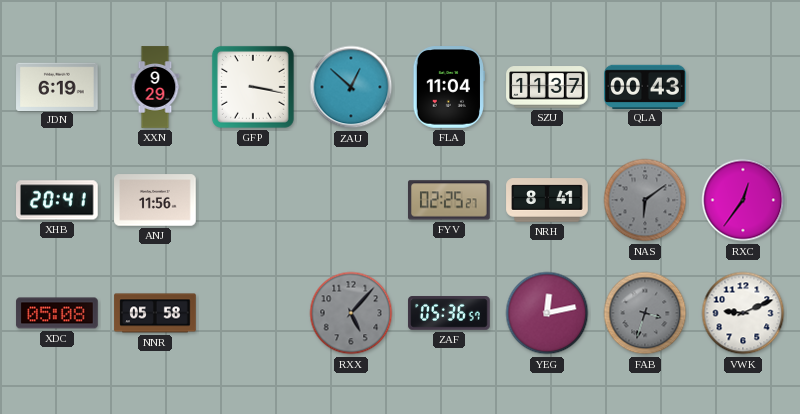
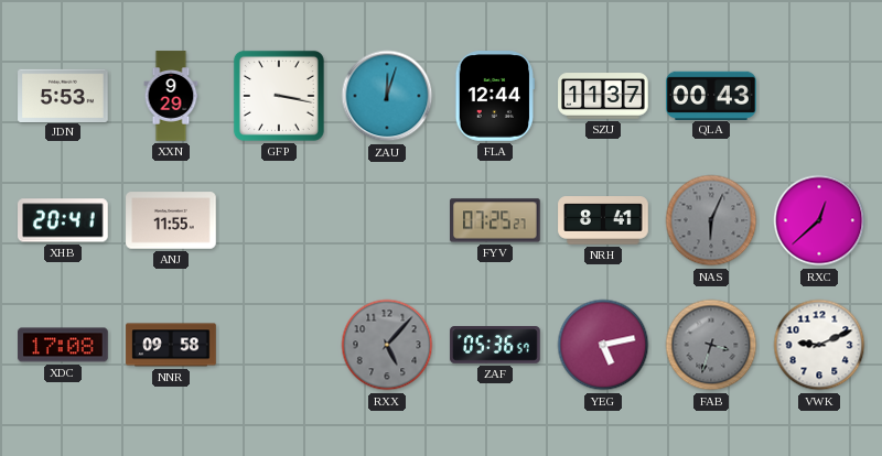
JDN: 6:19 -> 5:53 (63, 95)
ZAU: 12:52 -> 12:03 (387, 96)
FLA: 11:04 -> 12:44 (495, 96)
ANJ: 11:56 -> 11:55 (171, 220)
FYV: 02:25 -> 07:25 (495, 220)
NAS: 6:09 -> 6:04 (711, 220)
RXC: 12:36 -> 12:38 (819, 220)
XDC: 05:08 -> 17:08 (63, 345)
NNR: 05:58 -> 09:58 (171, 345)
YEG: 12:13 -> 5:13 (603, 345)
